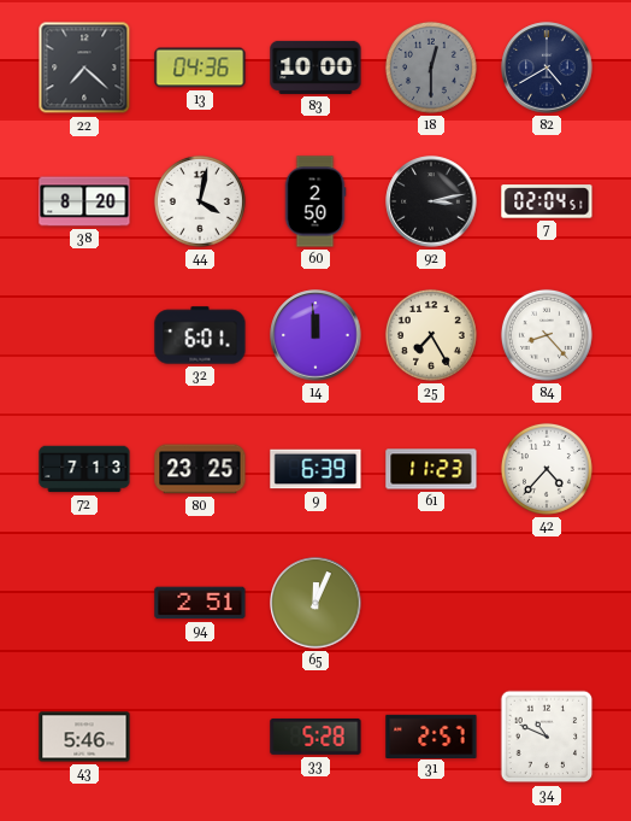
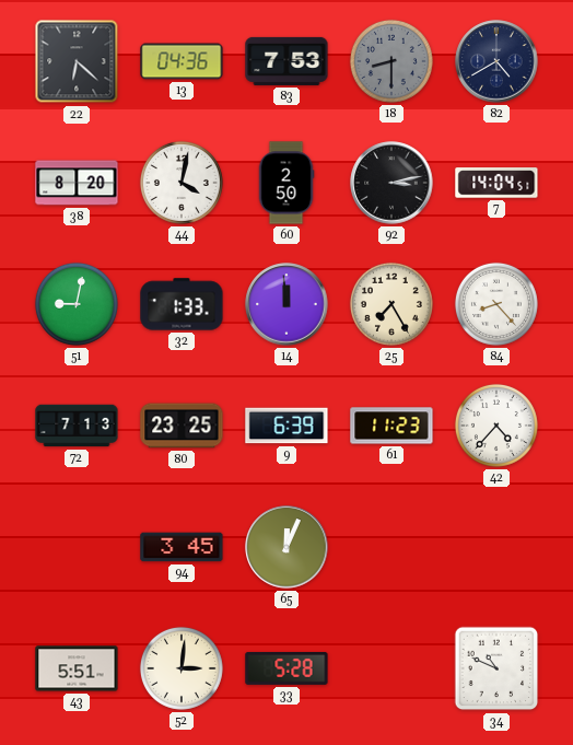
22: 7:22 -> 6:22 (77, 61)
83: 10:00 -> 7:53 (286, 61)
18: 12:30 -> 8:30 (391, 61)
7: 02:04 -> 14:04 (496, 183)
51: none -> 9:02 (77, 304)
32: 6:01 -> 1:33 (182, 304)
94: 2:51 -> 3:45 (182, 547)
43: 5:46 -> 5:51 (77, 668)
52: none -> 3:01 (182, 668)
31: 2:57 -> none (431, 735)
